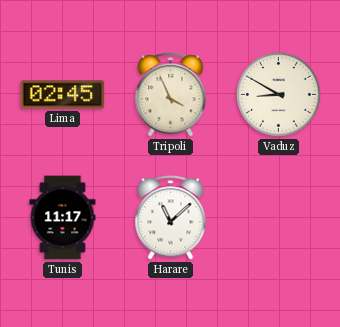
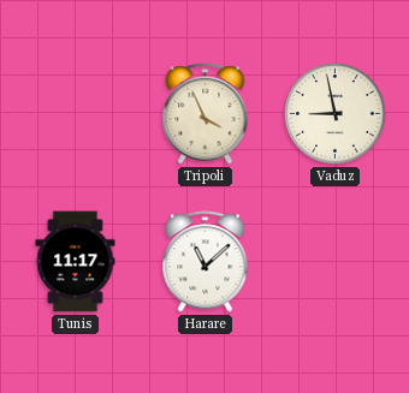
Lima: 02:45 -> none (63, 95)
Vaduz: 8:50 -> 8:58 (336, 114)
